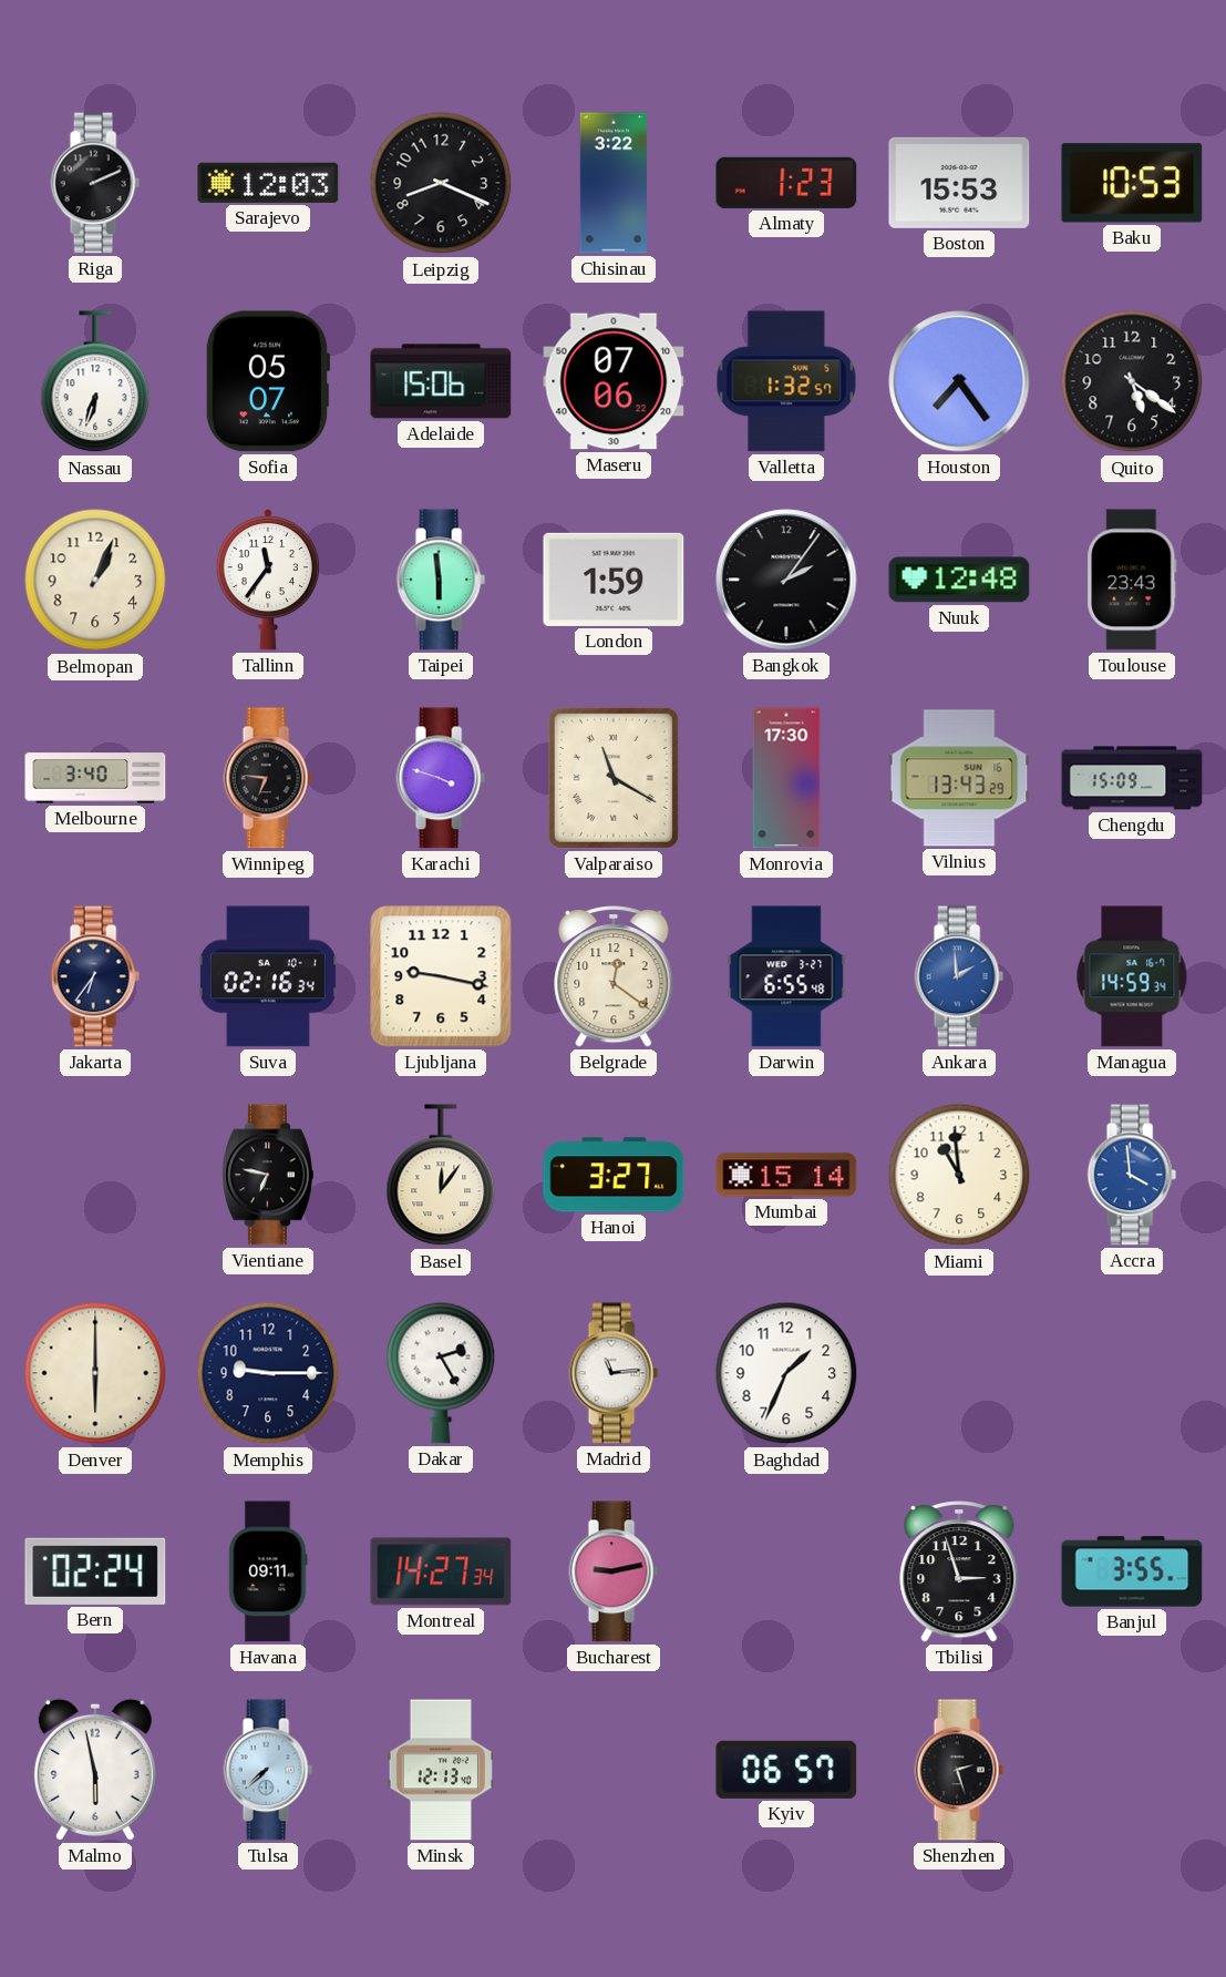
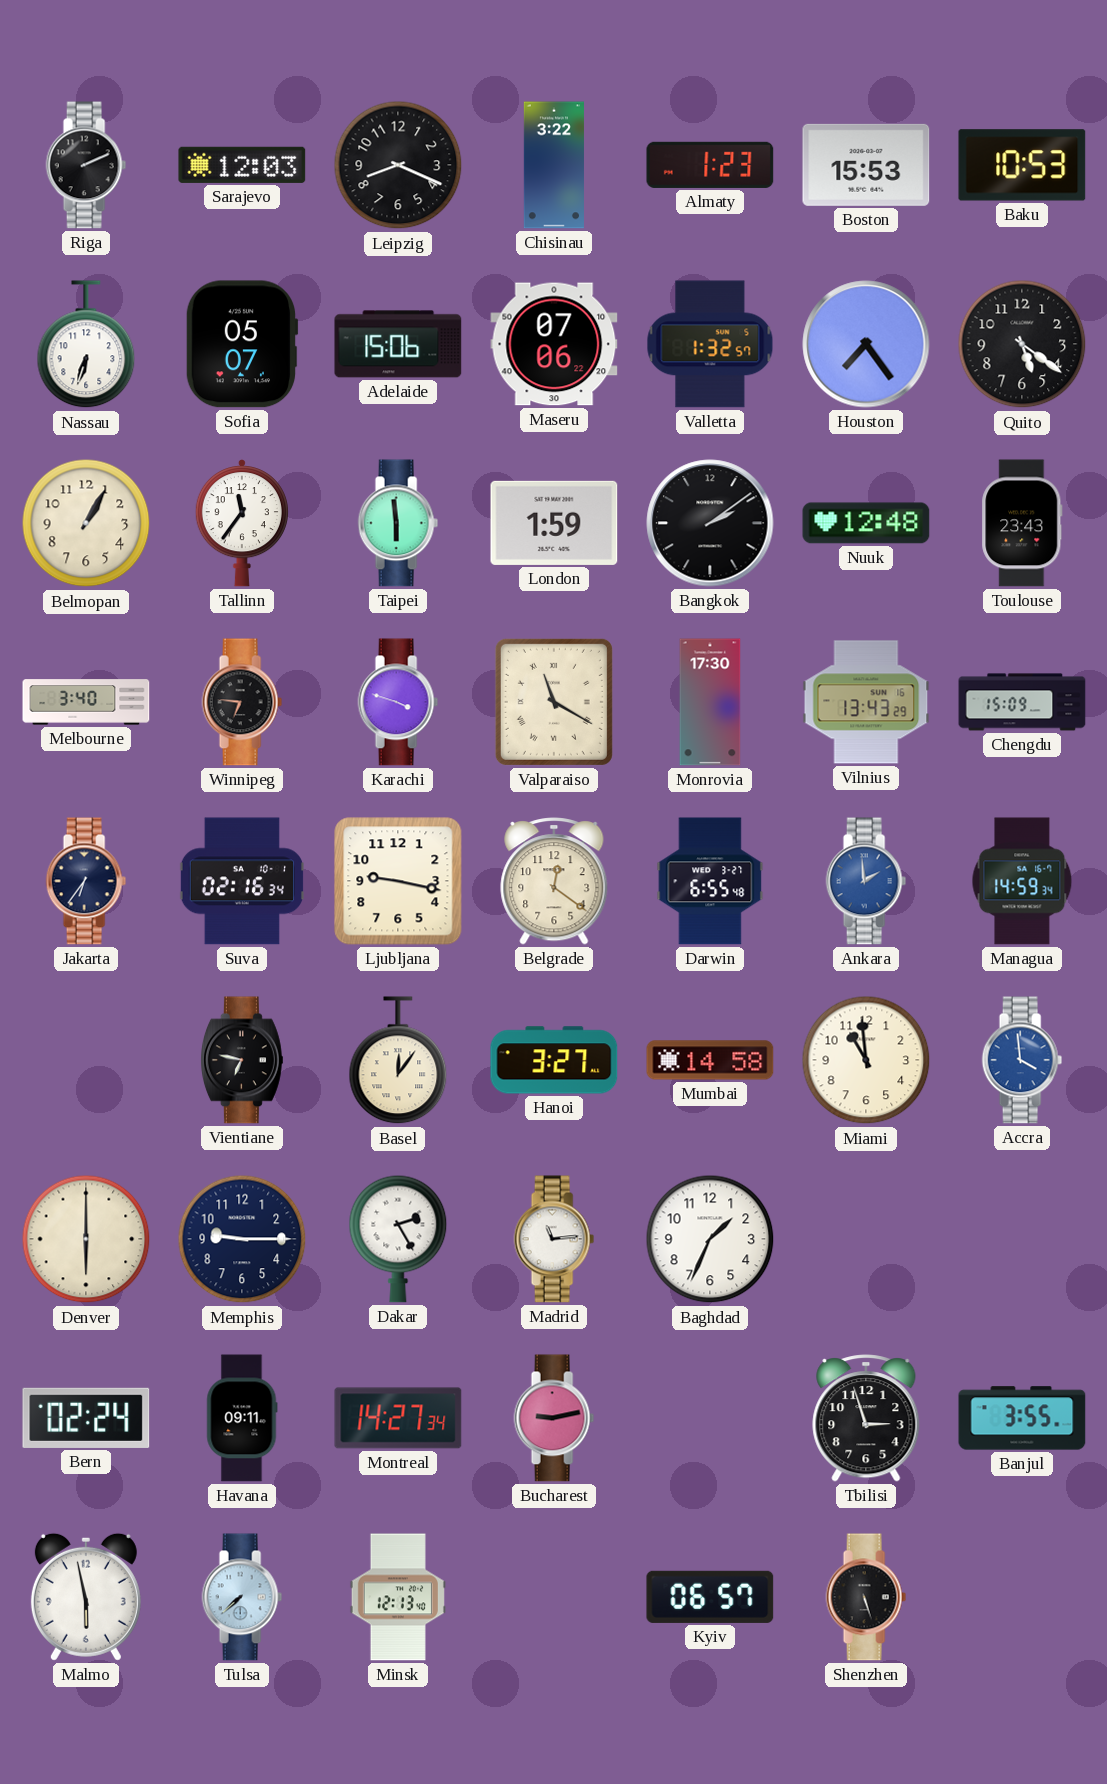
Belmopan: 1:04 -> 1:05 (86, 523)
Bangkok: 2:06 -> 2:09 (710, 523)
Mumbai: 15:14 -> 14:58 (710, 1060)
Shenzhen: 2:27 -> 5:27 (866, 1597)
